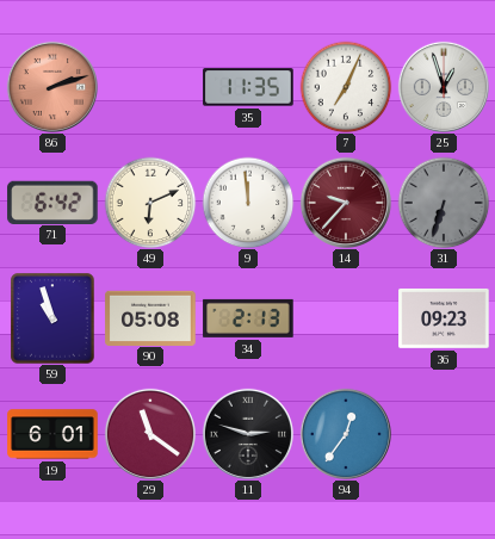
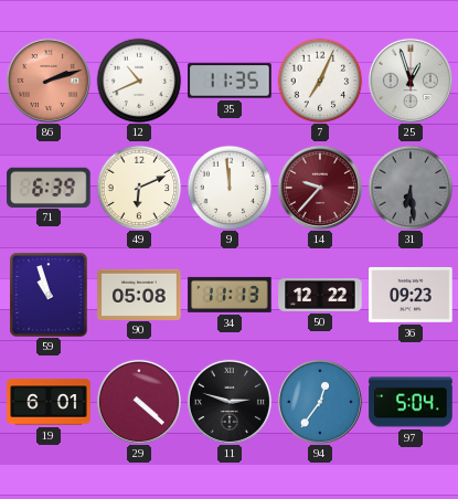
12: none -> 10:41 (139, 81)
71: 6:42 -> 6:39 (49, 187)
31: 6:33 -> 6:29 (411, 188)
34: 2:13 -> 11:13 (230, 295)
50: none -> 12:22 (320, 296)
29: 11:21 -> 4:22 (139, 402)
97: none -> 5:04 (411, 402)
